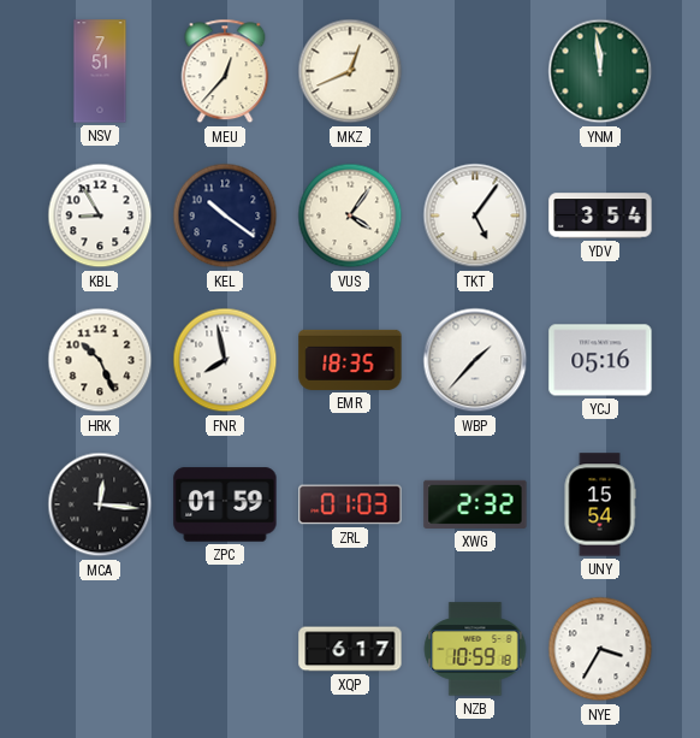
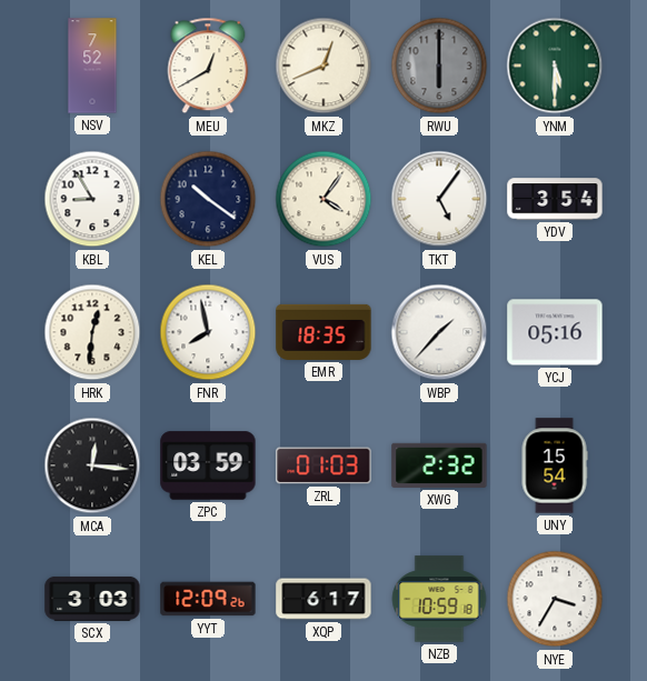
NSV: 7:51 -> 7:52 (92, 66)
MEU: 12:37 -> 12:40 (208, 66)
RWU: none -> 6:00 (439, 66)
YNM: 11:59 -> 5:30 (555, 66)
HRK: 10:26 -> 12:31 (92, 332)
ZPC: 01:59 -> 03:59 (208, 465)
SCX: none -> 3:03 (92, 599)
YYT: none -> 12:09 (208, 599)
